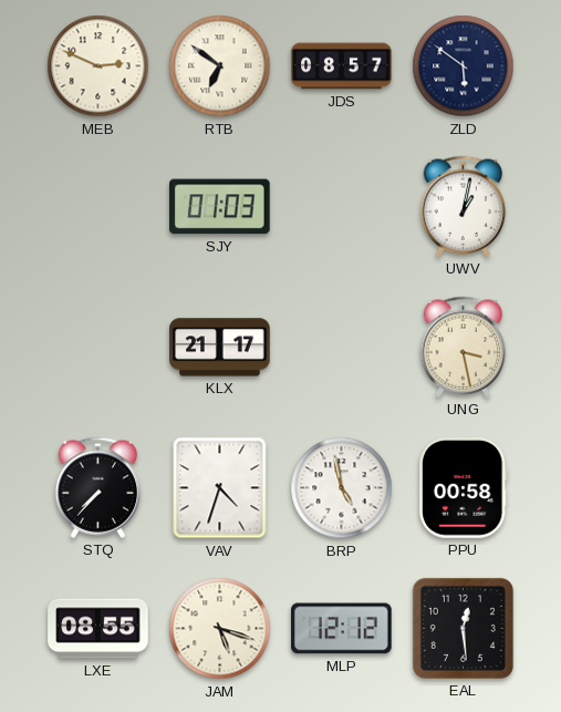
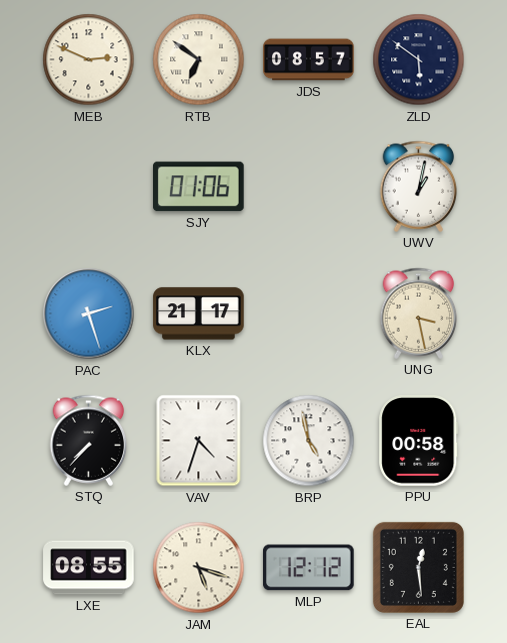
SJY: 01:03 -> 01:06 (199, 187)
PAC: none -> 2:27 (89, 314)
